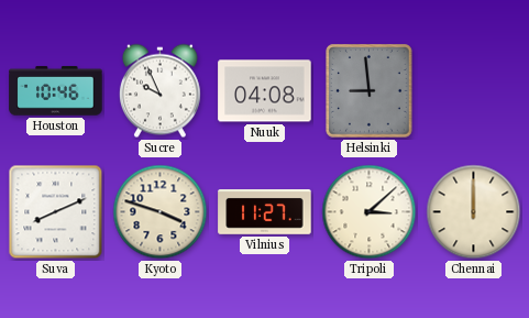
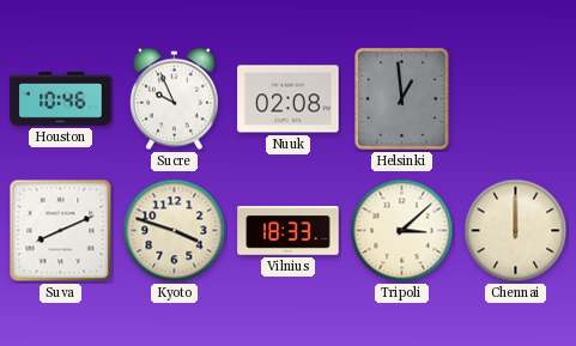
Nuuk: 04:08 -> 02:08 (289, 99)
Helsinki: 8:59 -> 12:59 (402, 99)
Vilnius: 11:27 -> 18:33 (289, 231)
